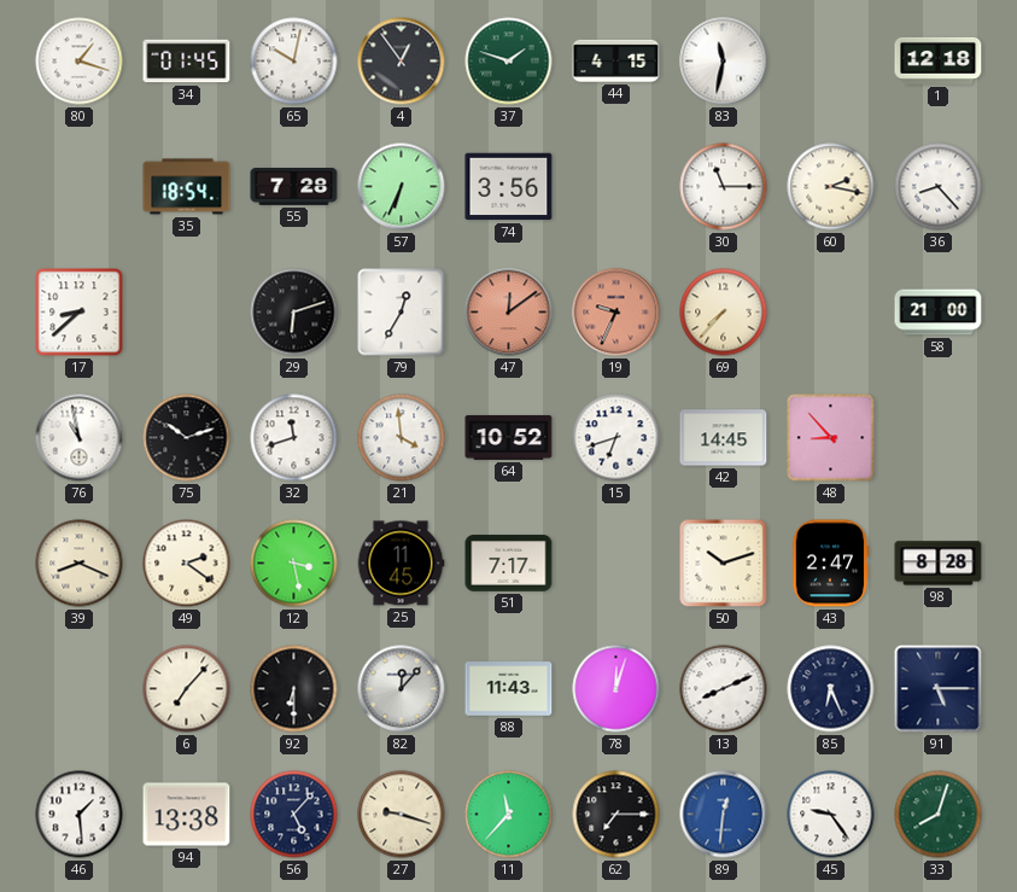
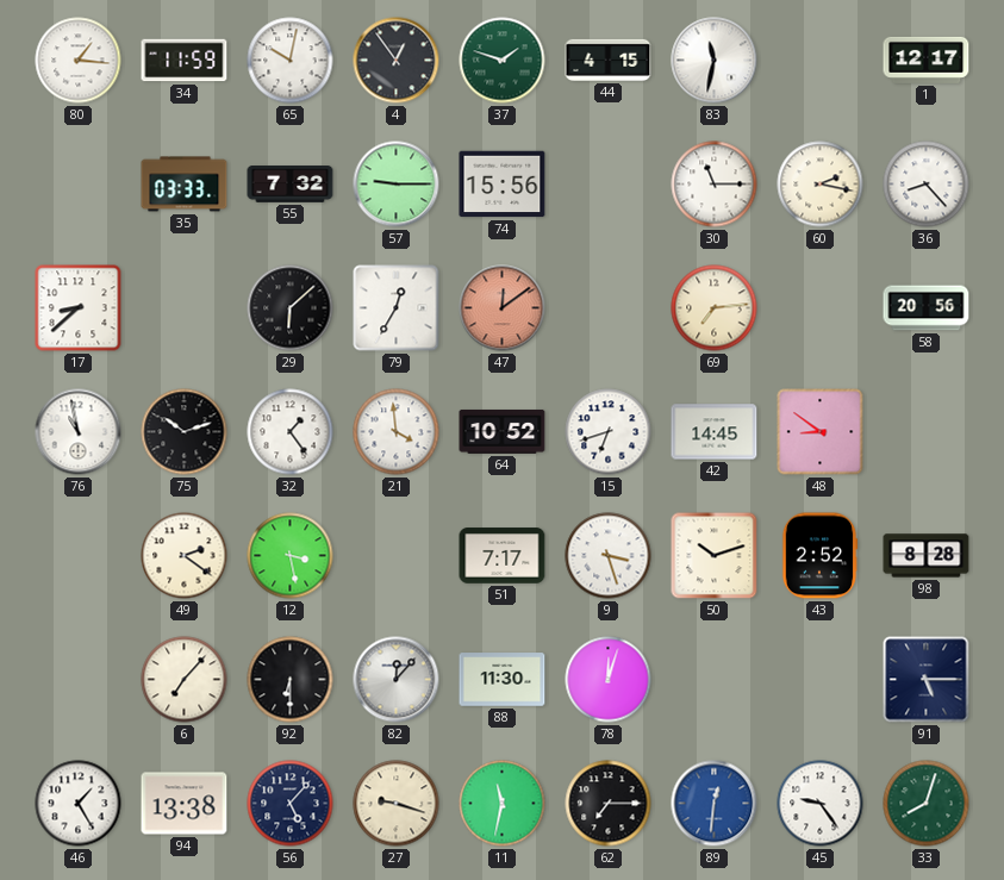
80: 1:18 -> 1:16 (79, 61)
34: 01:45 -> 11:59 (185, 61)
1: 12:18 -> 12:17 (927, 60)
35: 18:54 -> 03:33 (185, 185)
55: 7:28 -> 7:32 (291, 185)
57: 6:34 -> 9:15 (397, 185)
74: 3:56 -> 15:56 (503, 185)
29: 6:12 -> 6:08 (291, 308)
19: 9:34 -> none (616, 313)
69: 7:37 -> 7:14 (715, 308)
58: 21:00 -> 20:56 (927, 308)
32: 11:42 -> 1:24 (291, 432)
48: 8:53 -> 8:51 (821, 432)
39: 8:19 -> none (80, 564)
25: 11:45 -> none (401, 564)
9: none -> 3:27 (609, 556)
43: 2:47 -> 2:52 (819, 556)
88: 11:43 -> 11:30 (503, 680)
13: 8:11 -> none (724, 689)
85: 6:26 -> none (831, 689)
46: 1:29 -> 1:25 (79, 804)
11: 11:37 -> 11:32 (503, 804)
